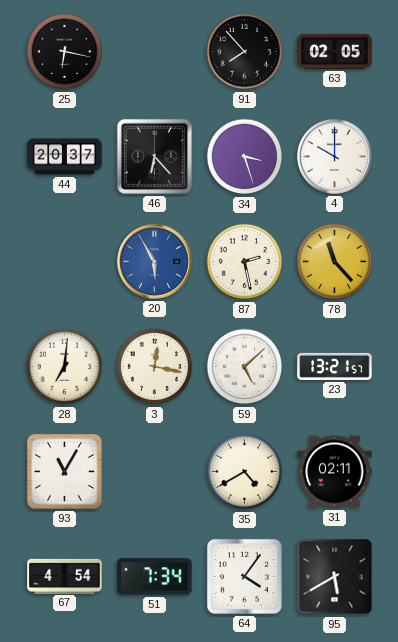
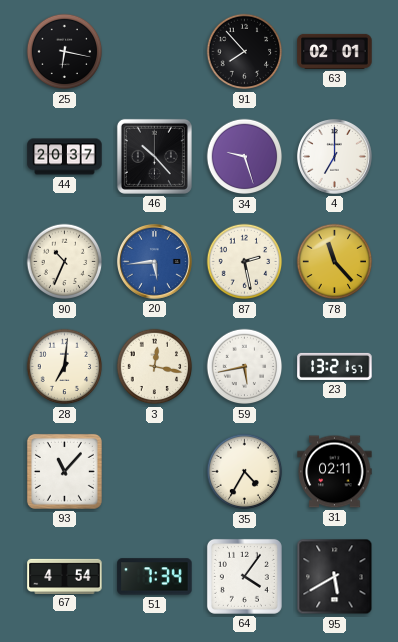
63: 02:05 -> 02:01 (335, 51)
46: 6:23 -> 10:23 (154, 156)
34: 3:27 -> 9:27 (245, 157)
4: 10:00 -> 7:00 (334, 156)
90: none -> 10:34 (65, 262)
20: 5:55 -> 5:44 (154, 261)
59: 5:08 -> 5:43 (245, 367)
93: 11:05 -> 11:07 (64, 471)
35: 4:40 -> 4:35 (245, 472)
